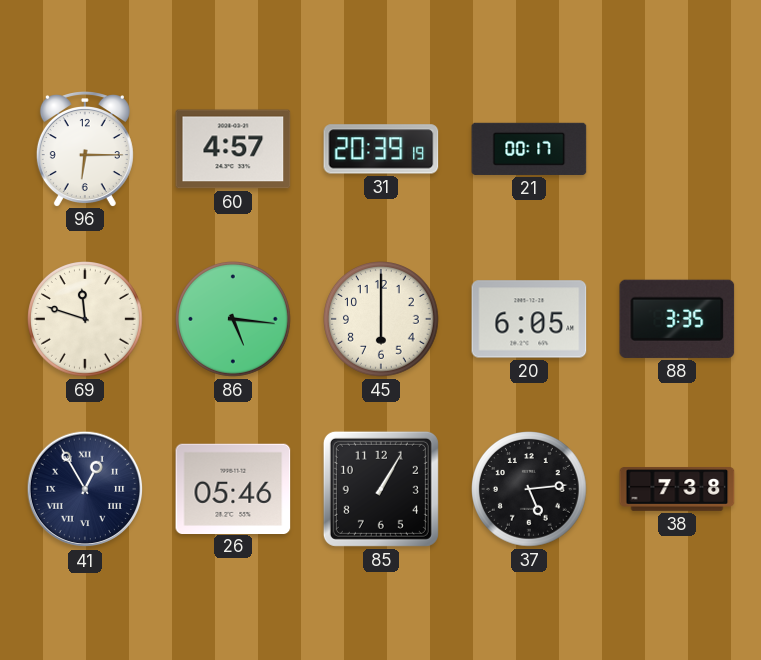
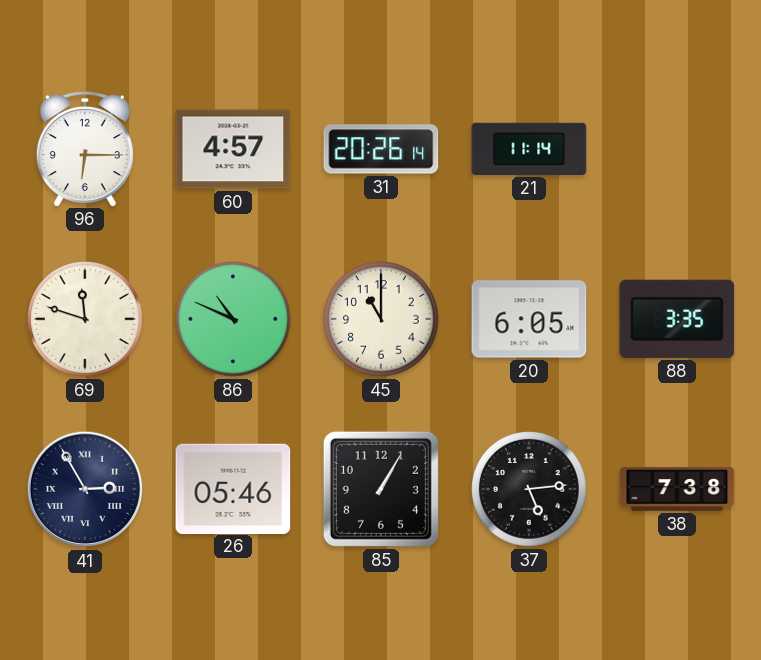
31: 20:39 -> 20:26 (381, 149)
21: 00:17 -> 11:14 (529, 149)
86: 5:16 -> 10:49 (234, 320)
45: 6:00 -> 11:00 (382, 320)
41: 12:55 -> 2:55 (85, 489)
